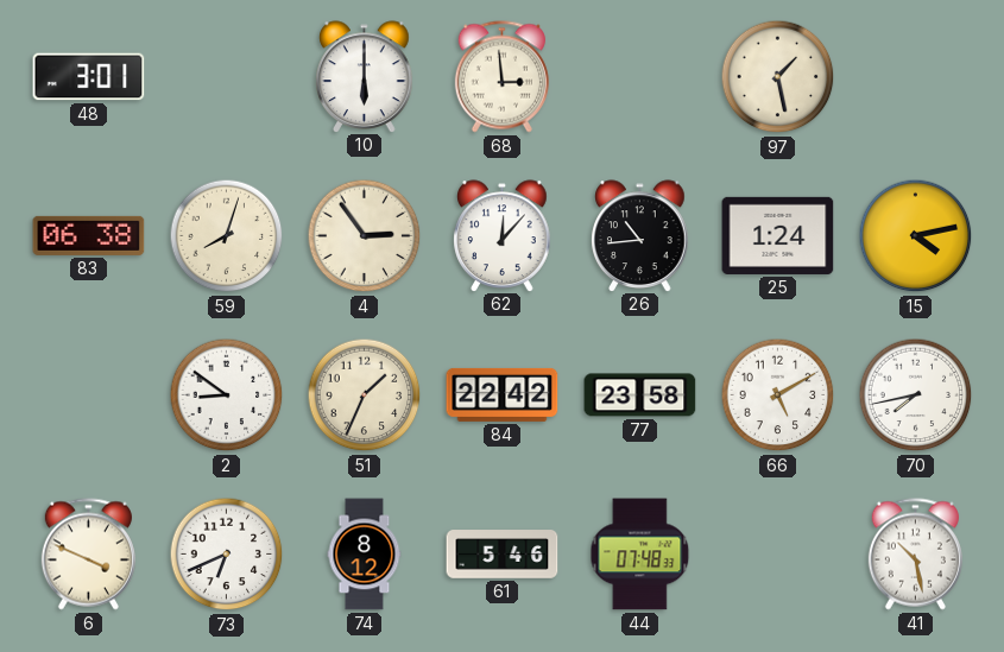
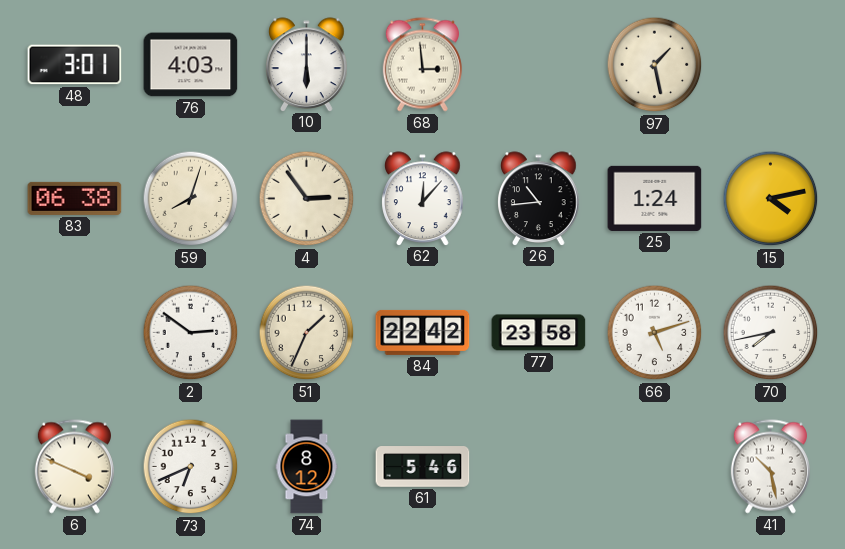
76: none -> 4:03 (191, 65)
2: 8:51 -> 2:51 (191, 333)
66: 5:10 -> 5:12 (655, 333)
44: 07:48 -> none (640, 555)
